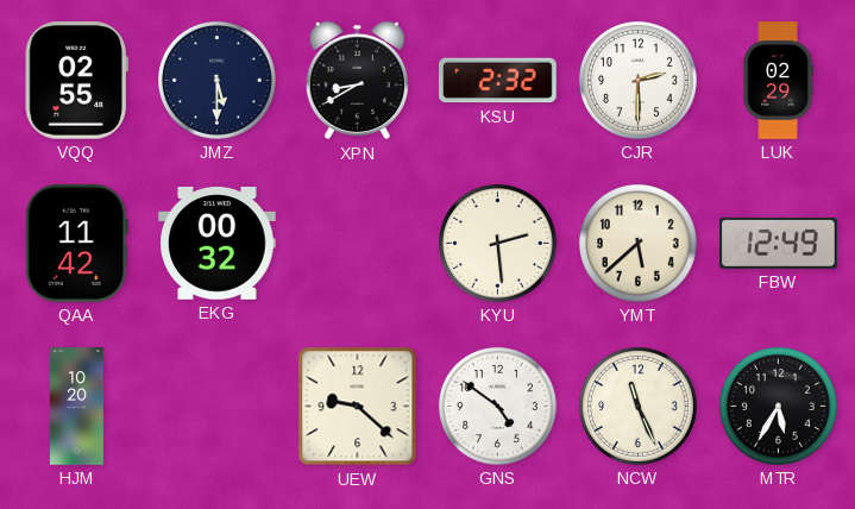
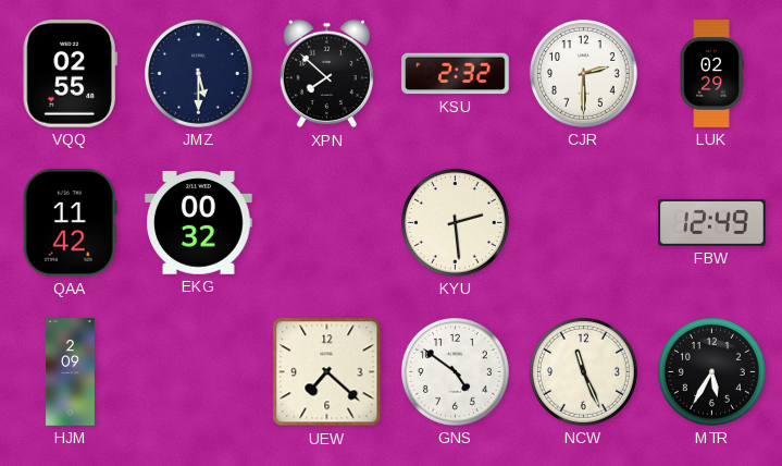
XPN: 8:40 -> 7:52 (326, 74)
YMT: 5:38 -> none (637, 243)
HJM: 10:20 -> 2:09 (70, 372)
UEW: 9:22 -> 7:22 (327, 372)
